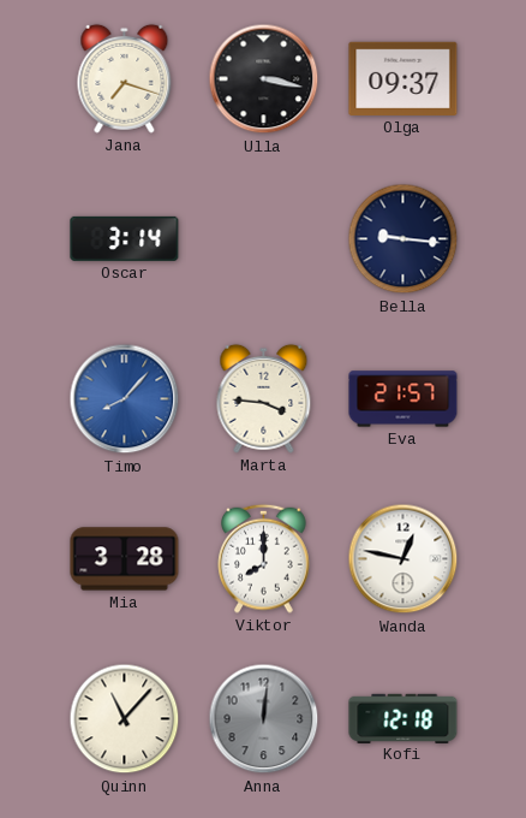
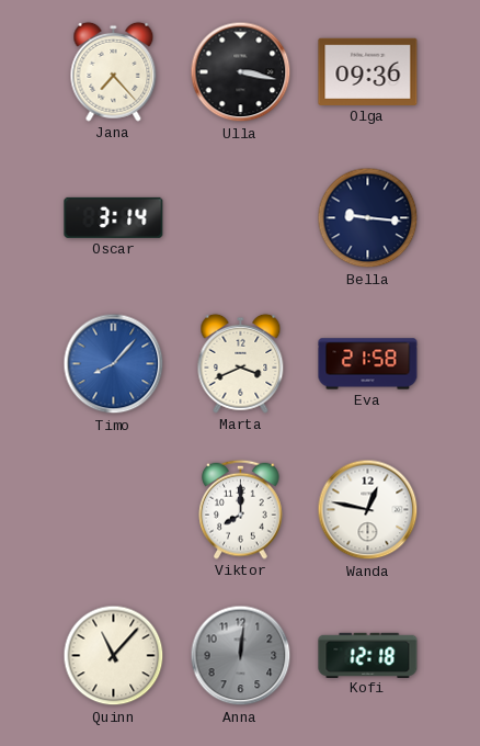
Jana: 7:18 -> 7:23 (114, 71)
Olga: 09:37 -> 09:36 (368, 71)
Marta: 3:46 -> 3:41 (241, 363)
Eva: 21:57 -> 21:58 (368, 364)
Mia: 3:28 -> none (125, 559)
